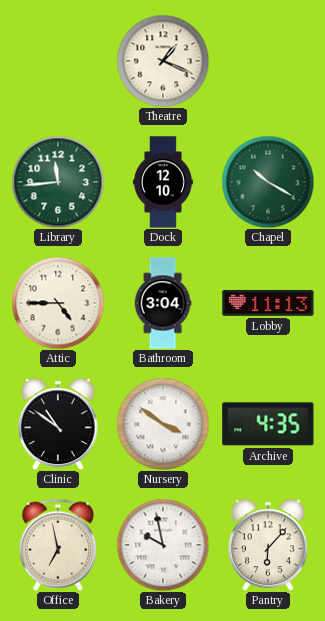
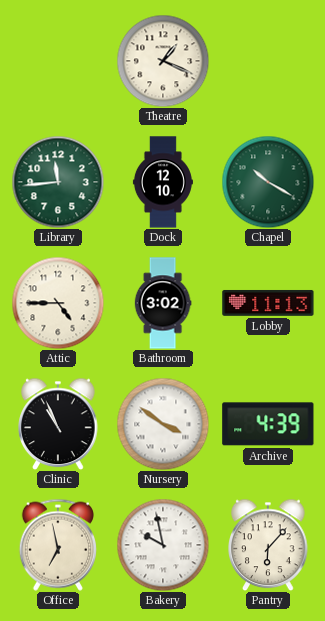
Bathroom: 3:04 -> 3:02 (163, 303)
Clinic: 10:51 -> 10:56 (58, 424)
Archive: 4:35 -> 4:39 (268, 424)
